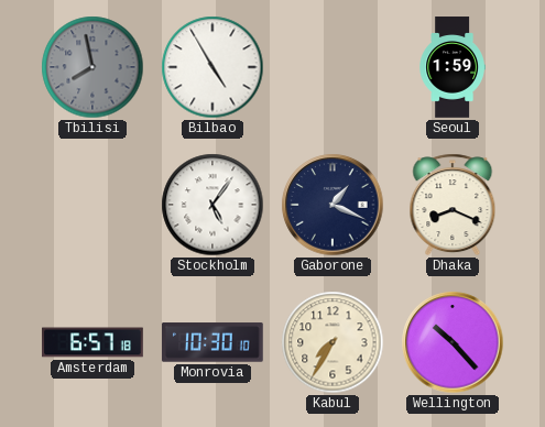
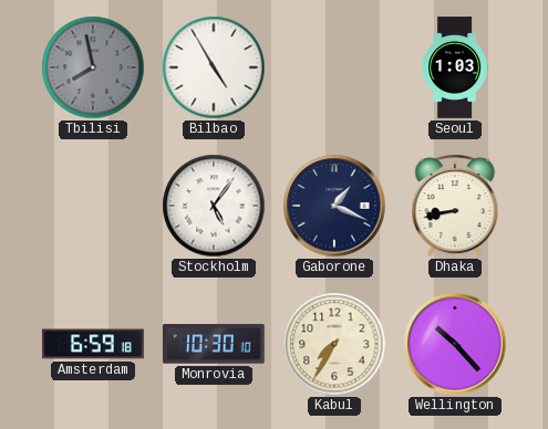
Seoul: 1:59 -> 1:03 (455, 67)
Dhaka: 8:19 -> 8:43 (455, 206)
Amsterdam: 6:57 -> 6:59 (93, 344)
